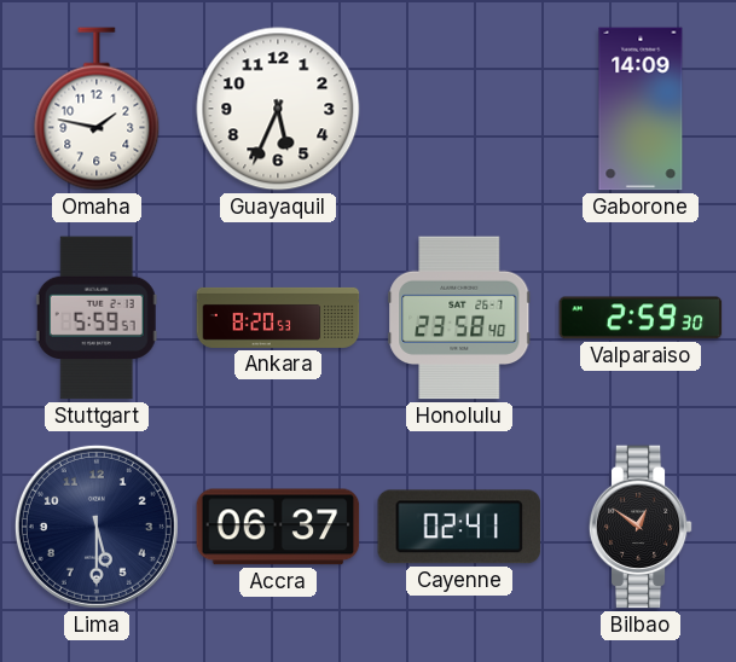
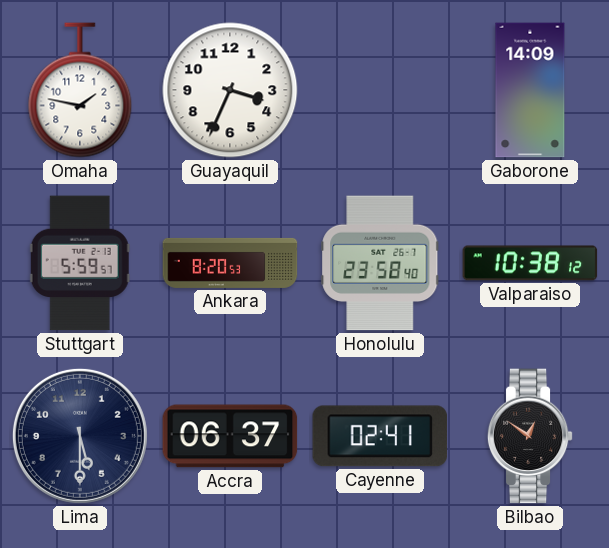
Guayaquil: 5:34 -> 3:34 (230, 90)
Valparaiso: 2:59 -> 10:38 (530, 263)
